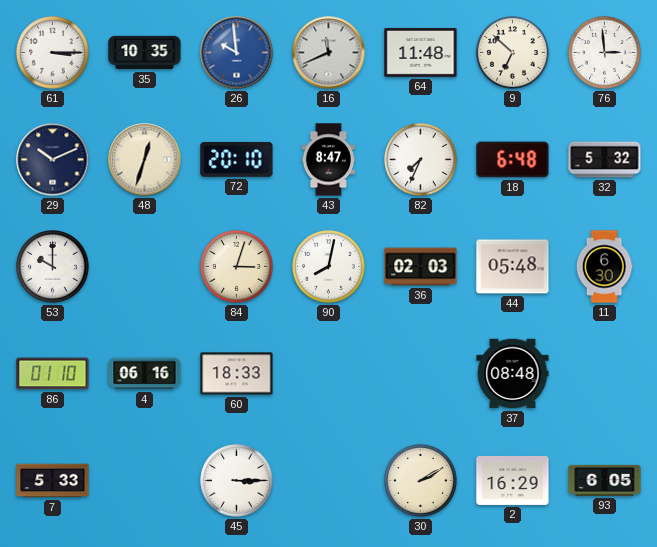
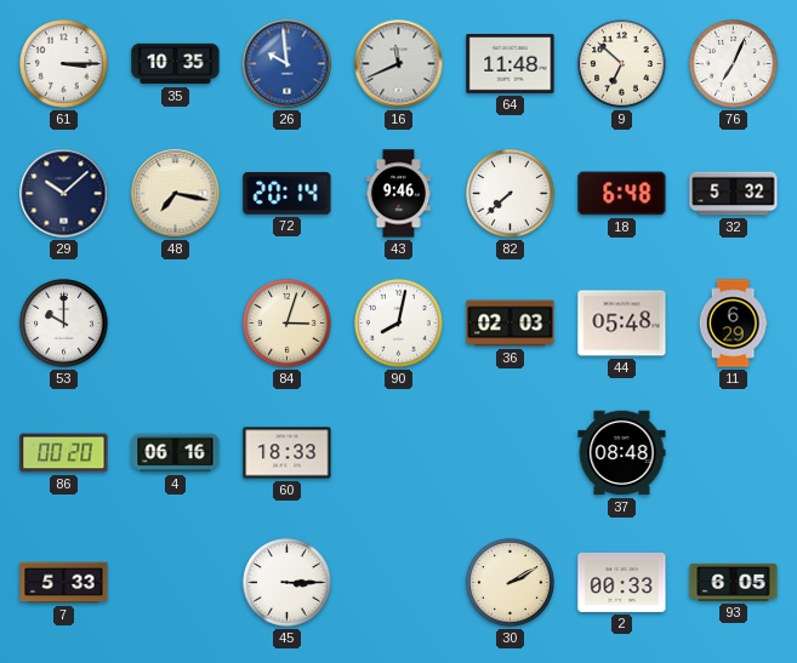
76: 2:59 -> 7:04 (734, 64)
29: 10:11 -> 10:08 (64, 194)
48: 12:33 -> 7:17 (176, 194)
72: 20:10 -> 20:14 (288, 194)
43: 8:47 -> 9:46 (398, 194)
82: 7:34 -> 7:38 (511, 194)
11: 6:30 -> 6:29 (733, 324)
86: 01:10 -> 00:20 (64, 453)
2: 16:29 -> 00:33 (622, 582)
